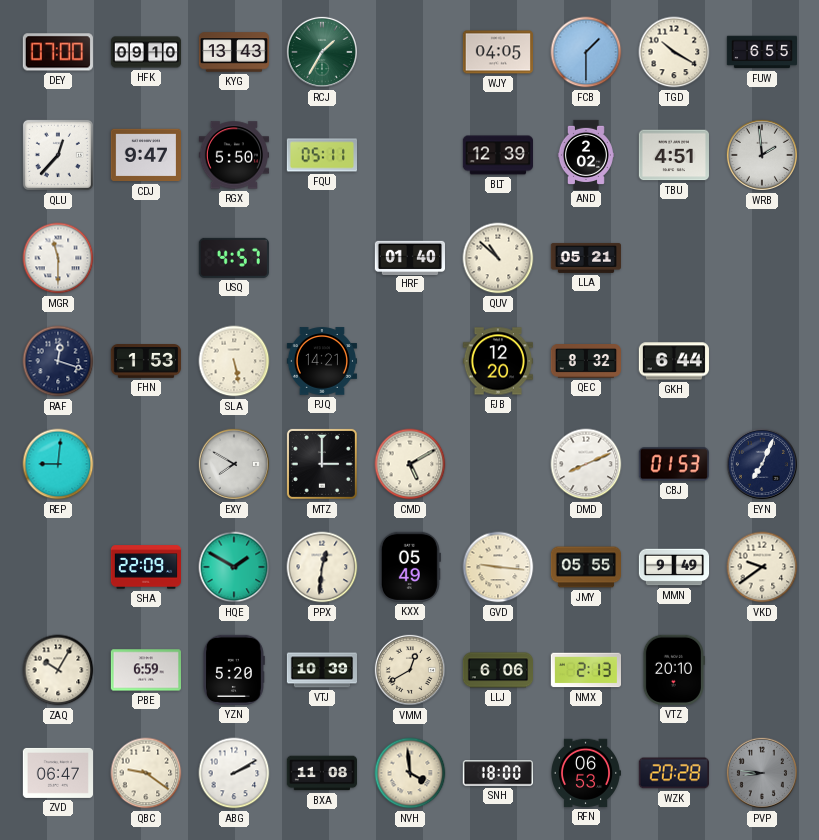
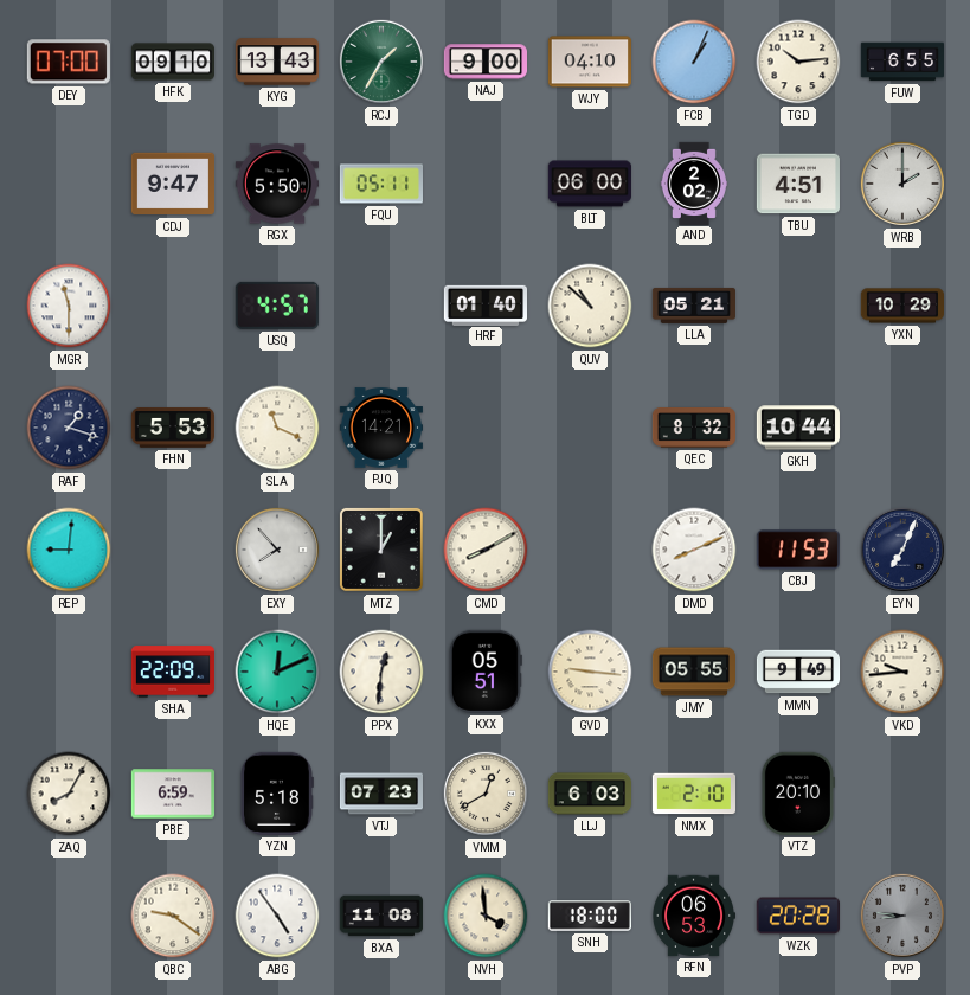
NAJ: none -> 9:00 (484, 62)
WJY: 04:05 -> 04:10 (589, 62)
FCB: 1:30 -> 1:04 (694, 62)
TGD: 10:20 -> 10:14 (798, 62)
QLU: 12:37 -> none (58, 155)
BLT: 12:39 -> 06:00 (589, 184)
WRB: 1:59 -> 2:00 (902, 184)
YXN: none -> 10:29 (901, 306)
RAF: 12:18 -> 1:18 (69, 428)
FHN: 1:53 -> 5:53 (172, 428)
SLA: 5:28 -> 11:19 (277, 428)
FJB: 12:20 -> none (498, 361)
GKH: 6:44 -> 10:44 (798, 428)
EXY: 7:50 -> 7:53 (277, 550)
MTZ: 3:00 -> 1:00 (381, 550)
CMD: 5:10 -> 8:10 (486, 550)
CBJ: 01:53 -> 11:53 (798, 550)
HQE: 1:50 -> 12:11 (277, 672)
KXX: 05:49 -> 05:51 (486, 672)
VKD: 9:39 -> 9:44 (902, 672)
ZAQ: 10:05 -> 8:05 (69, 794)
YZN: 5:20 -> 5:18 (277, 794)
VTJ: 10:39 -> 07:23 (380, 794)
LLJ: 6:06 -> 6:03 (589, 794)
NMX: 2:13 -> 2:10 (693, 794)
ZVD: 06:47 -> none (57, 773)
ABG: 2:10 -> 4:54 (277, 916)
